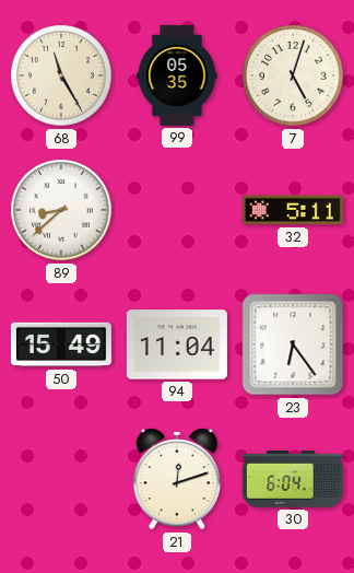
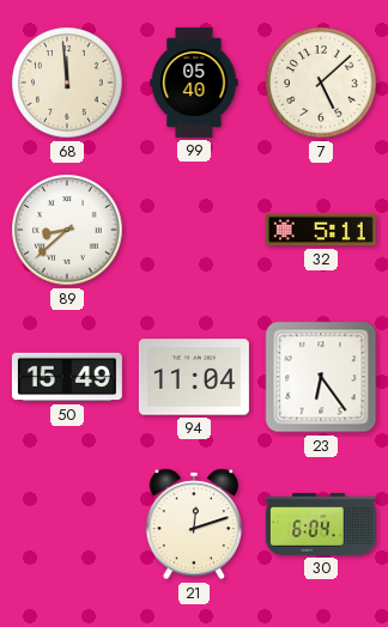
68: 11:25 -> 11:59 (67, 83)
99: 05:35 -> 05:40 (194, 83)
7: 5:03 -> 5:08 (321, 83)
